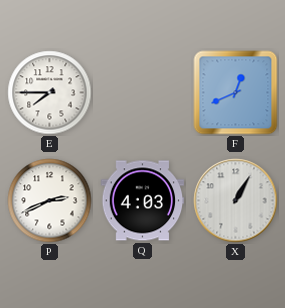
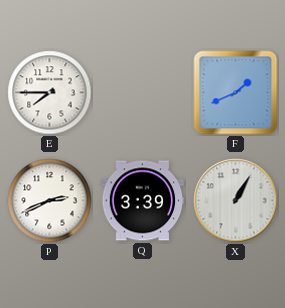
F: 12:41 -> 1:41 (236, 93)
Q: 4:03 -> 3:39 (143, 201)
